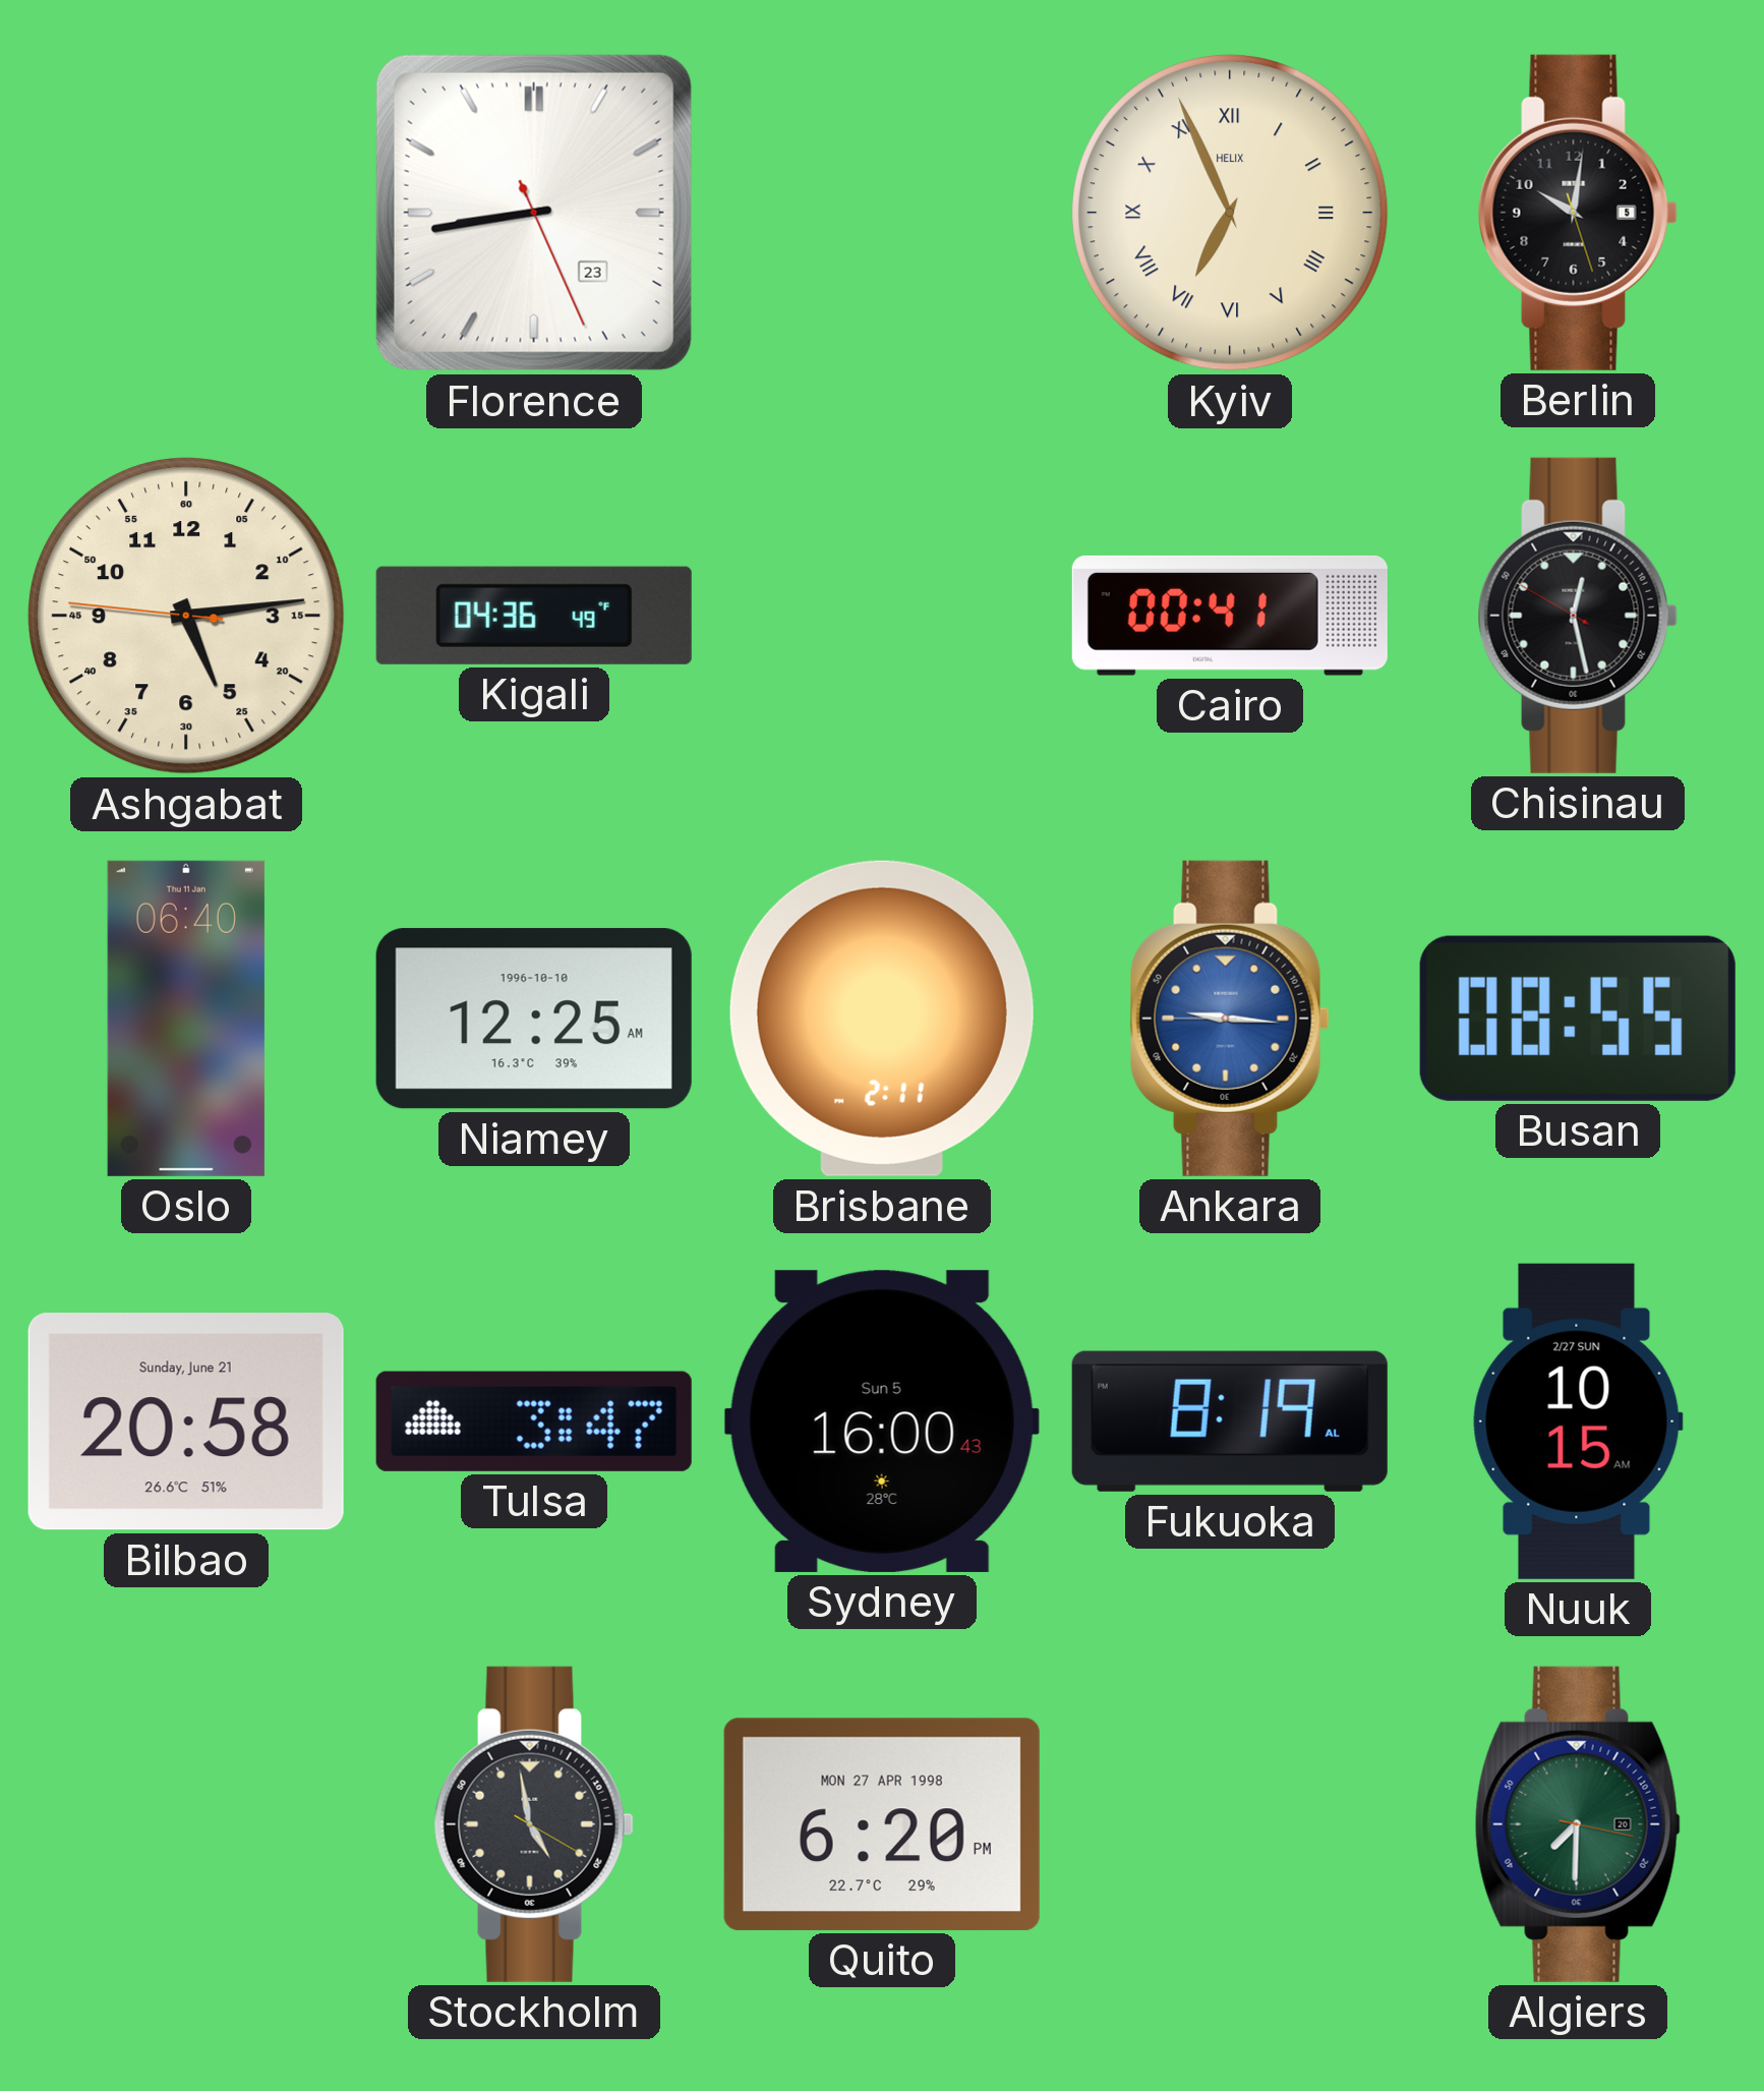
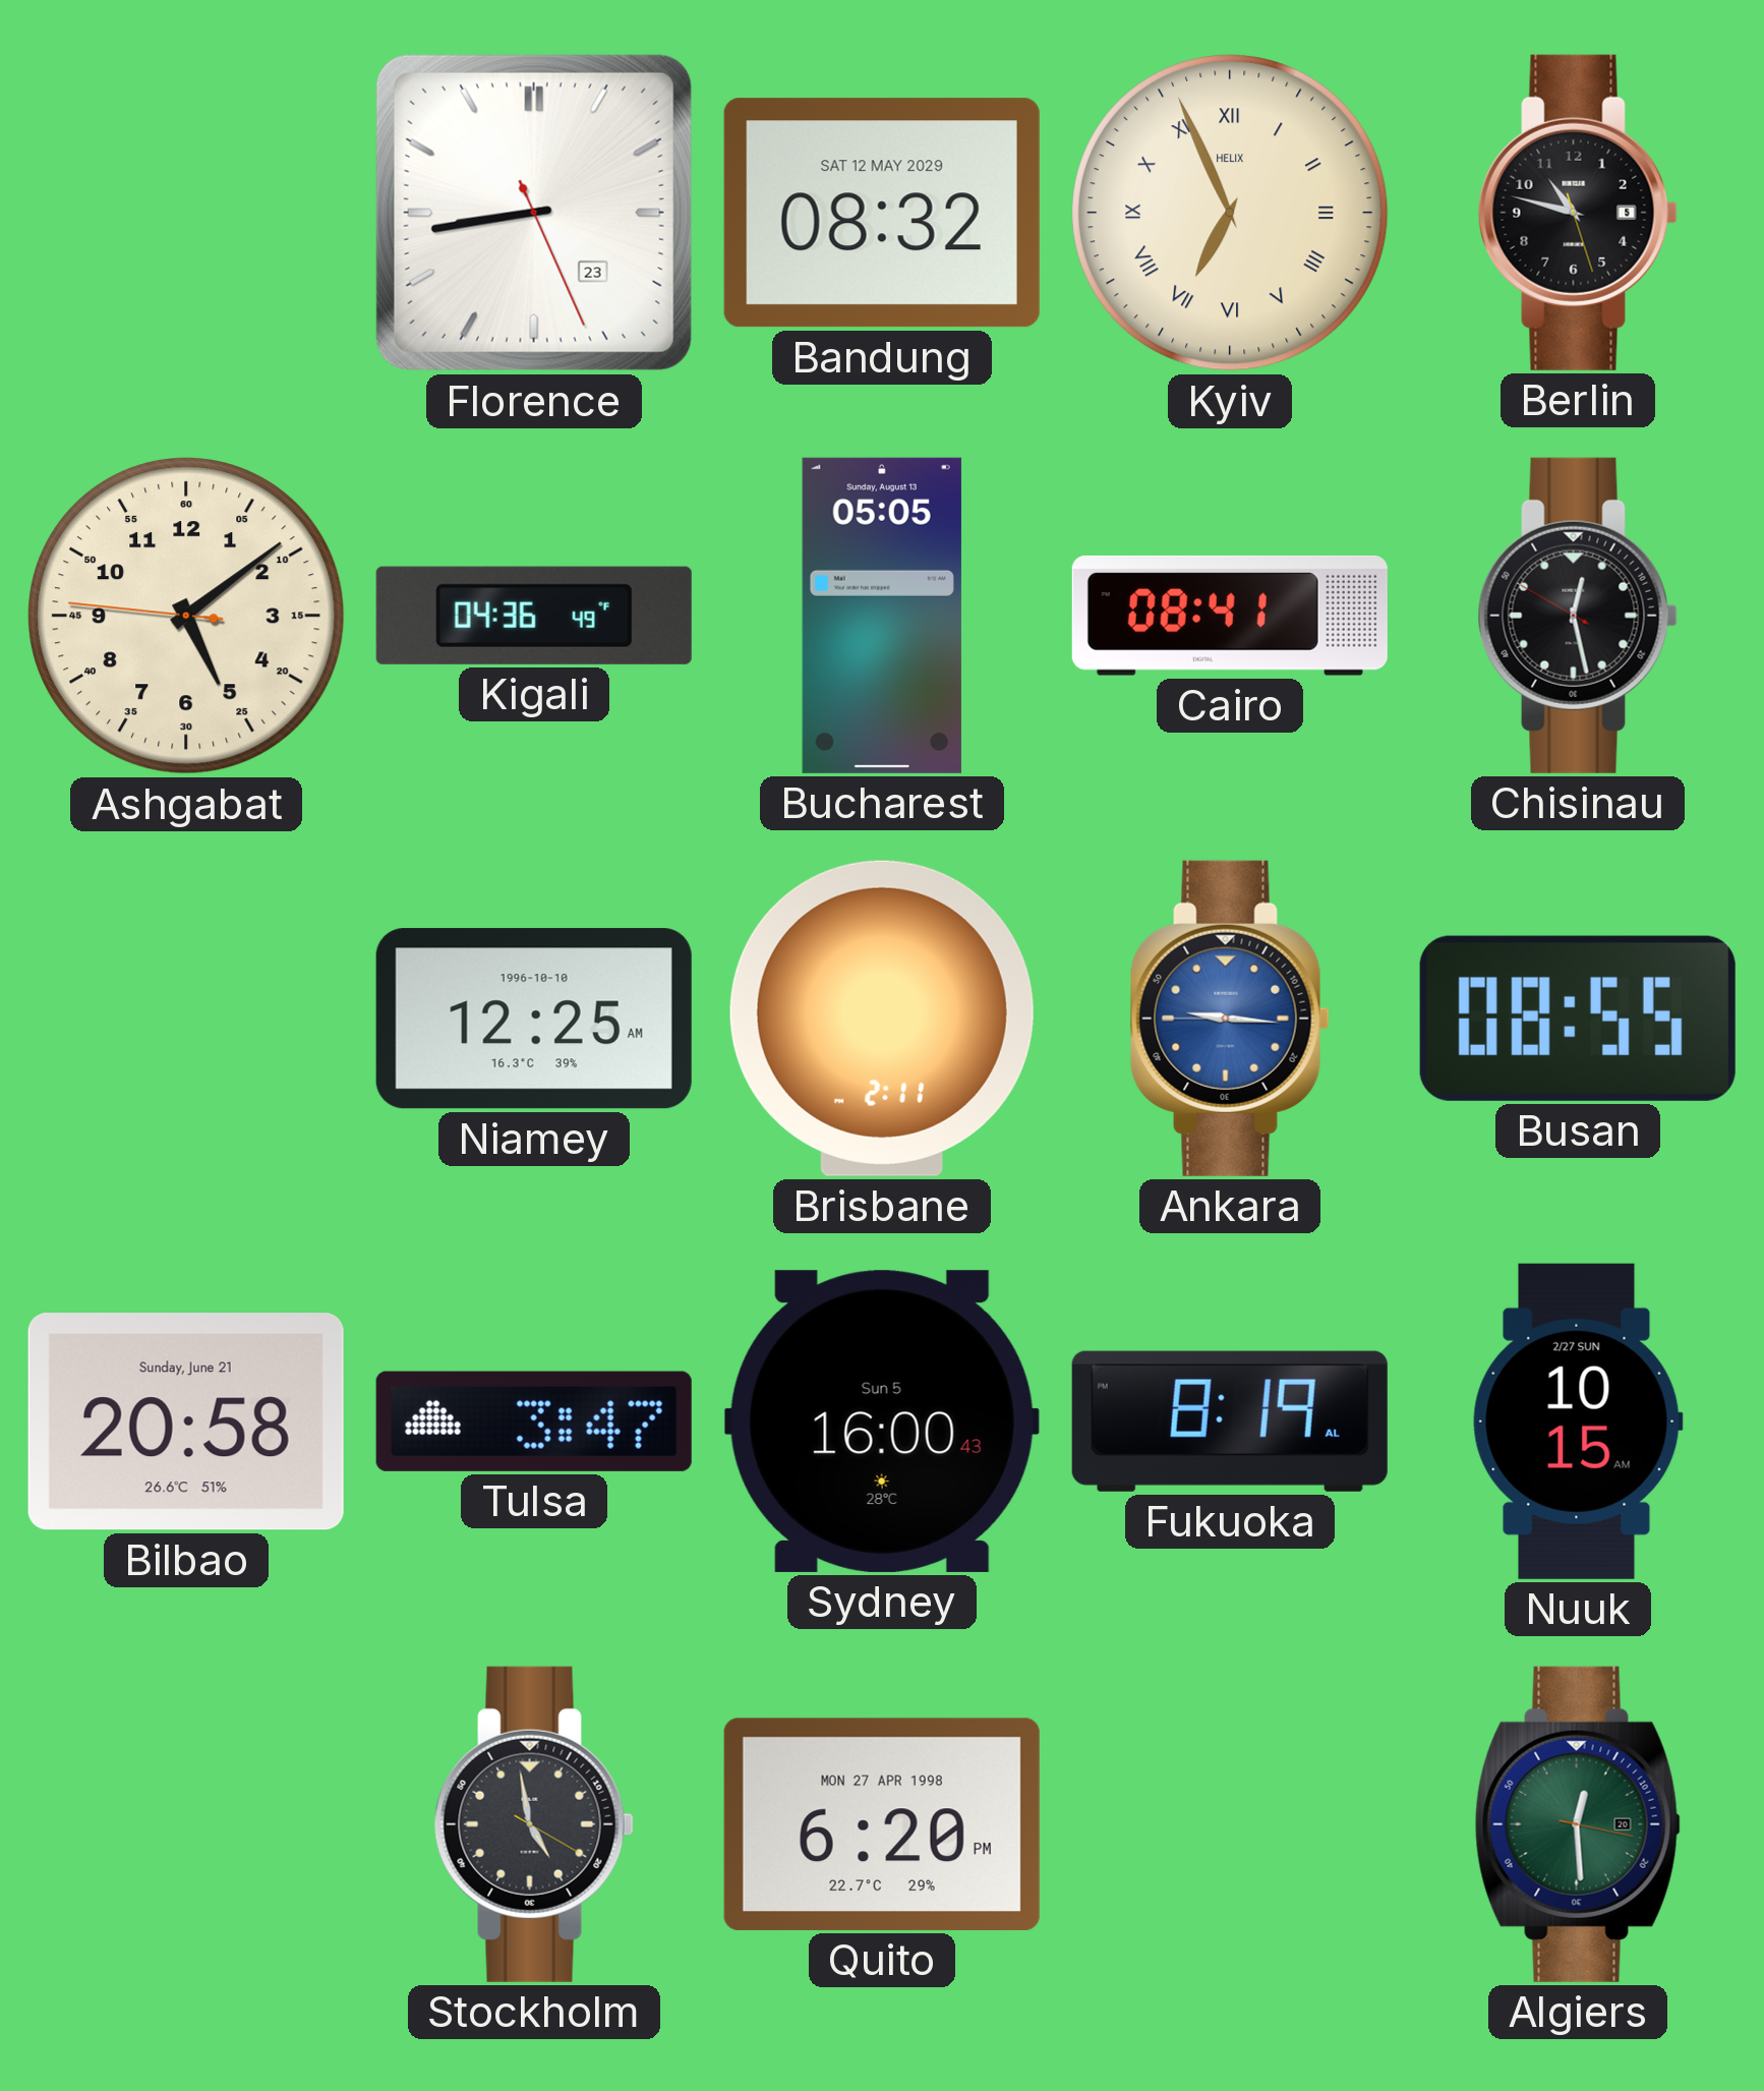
Bandung: none -> 08:32 (882, 213)
Berlin: 10:01 -> 10:47 (1578, 213)
Ashgabat: 5:13 -> 5:08 (187, 617)
Bucharest: none -> 05:05 (882, 616)
Cairo: 00:41 -> 08:41 (1230, 616)
Oslo: 06:40 -> none (186, 1019)
Algiers: 7:30 -> 12:29 (1578, 1824)
